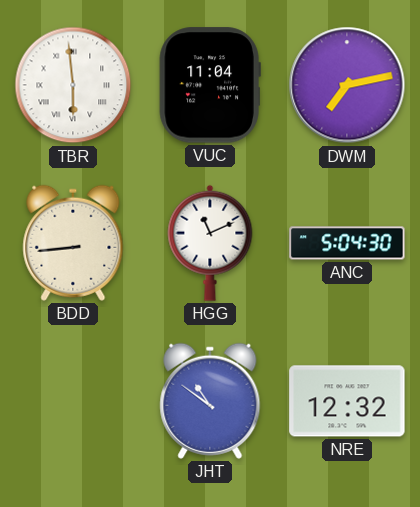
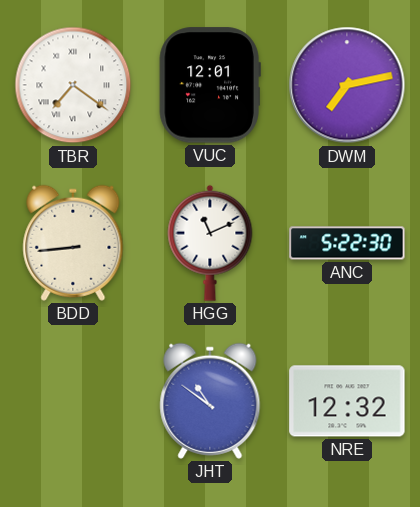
TBR: 5:59 -> 7:21 (73, 85)
VUC: 11:04 -> 12:01 (210, 85)
ANC: 5:04 -> 5:22 (347, 243)
